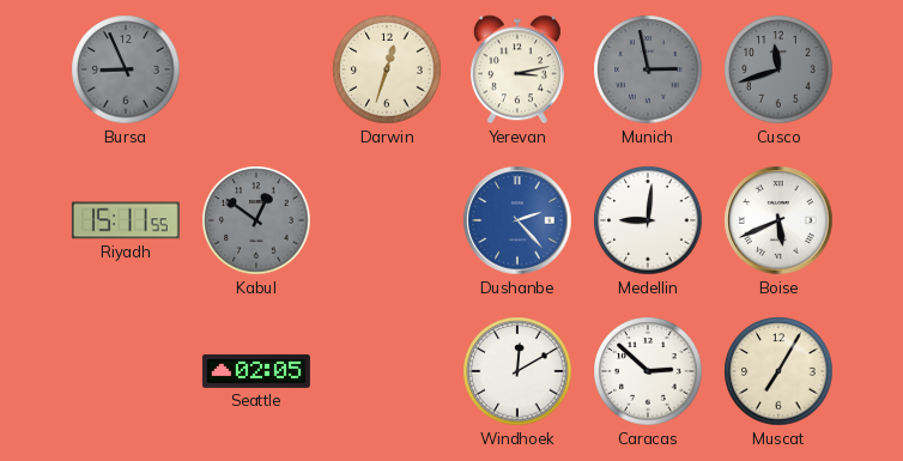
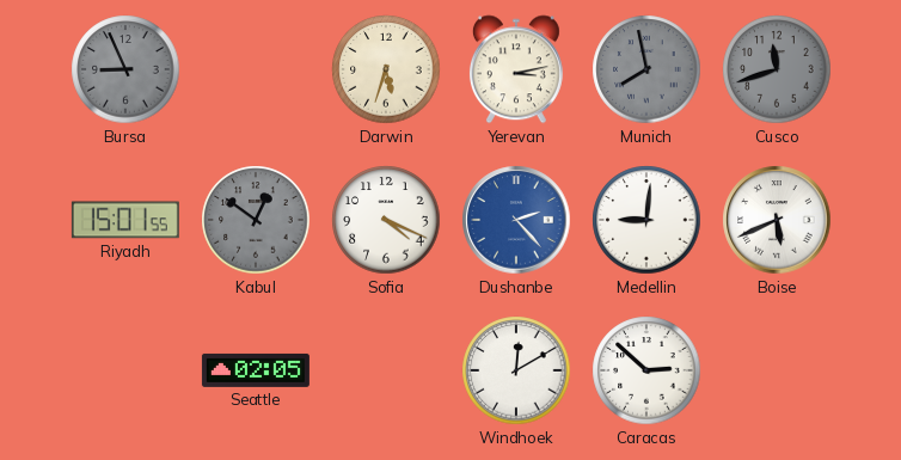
Darwin: 12:33 -> 5:33 (386, 69)
Munich: 2:58 -> 7:58 (646, 69)
Riyadh: 15:11 -> 15:01 (125, 220)
Sofia: none -> 4:19 (386, 220)
Muscat: 7:05 -> none (778, 371)
